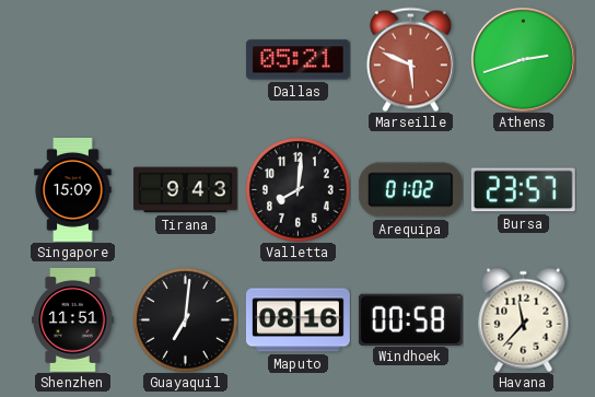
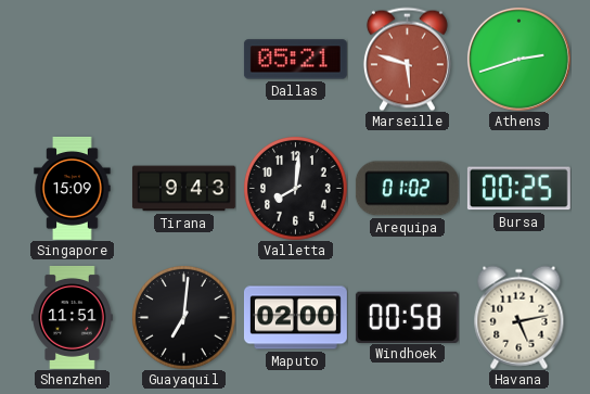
Marseille: 5:49 -> 5:48 (407, 59)
Bursa: 23:57 -> 00:25 (518, 189)
Maputo: 08:16 -> 02:00 (295, 318)
Havana: 11:37 -> 5:13 (520, 317)
